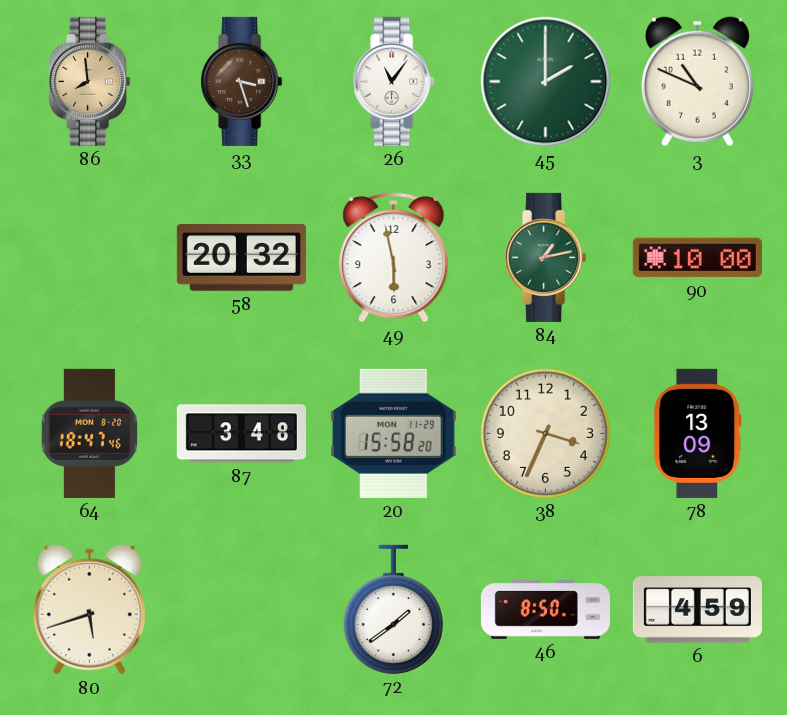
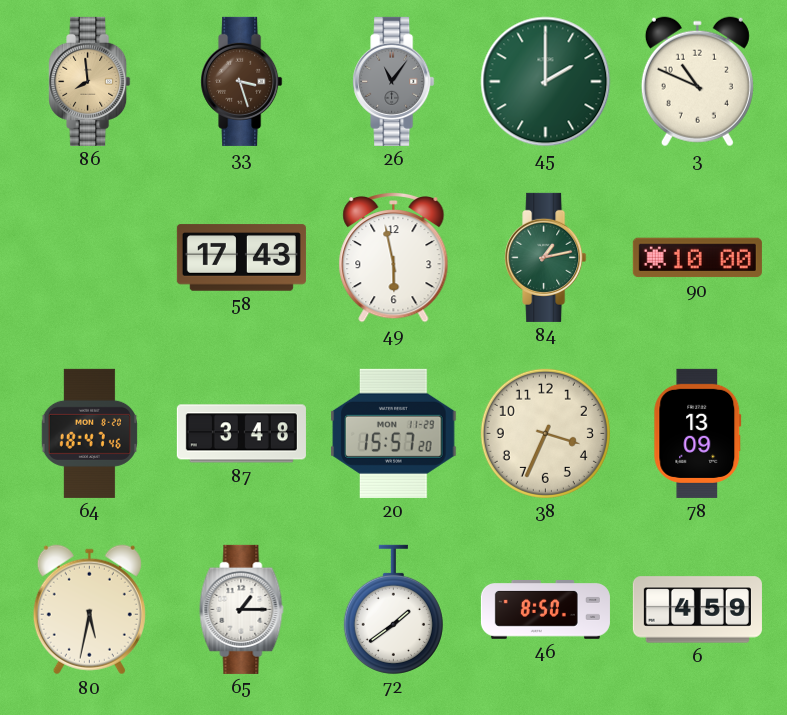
26 dial: white -> grey (394, 81)
58: 20:32 -> 17:43 (241, 258)
20: 15:58 -> 15:57 (394, 433)
80: 5:42 -> 5:32 (89, 610)
65: none -> 1:15 (242, 609)
